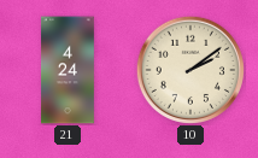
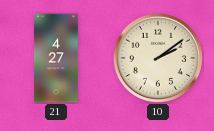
21: 4:24 -> 4:27 (57, 58)
